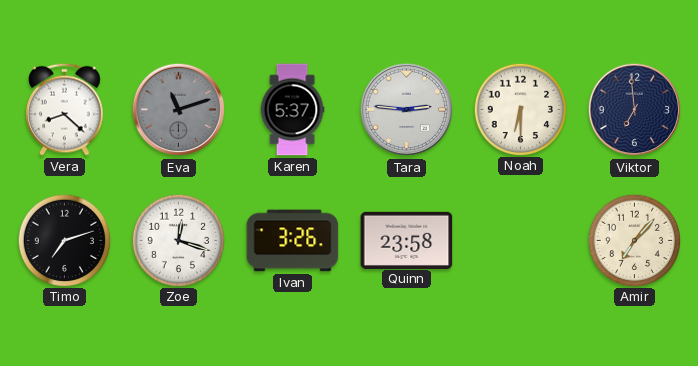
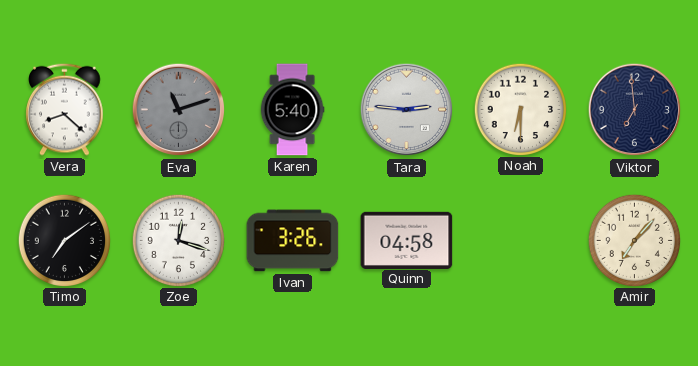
Karen: 5:37 -> 5:40 (292, 110)
Timo: 7:12 -> 7:09 (64, 240)
Quinn: 23:58 -> 04:58 (407, 240)
